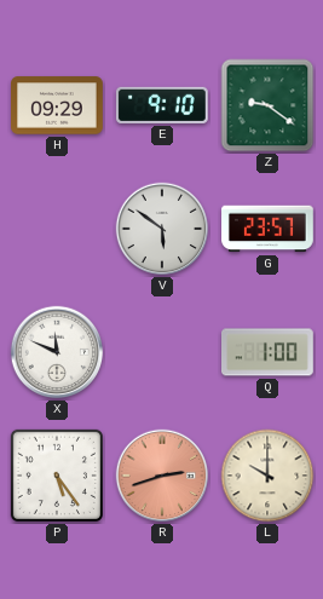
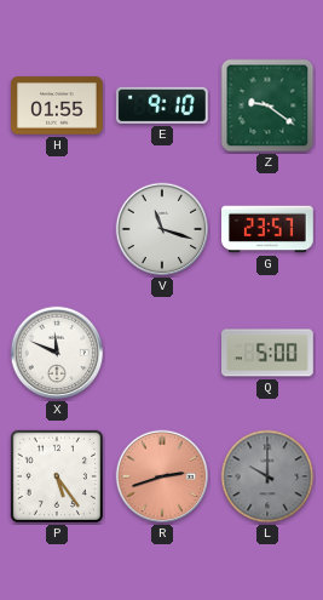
H: 09:29 -> 01:55 (58, 105)
V: 5:51 -> 11:18 (162, 229)
Q: 1:00 -> 5:00 (269, 353)
L dial: cream -> grey (267, 476)
